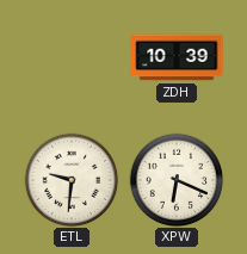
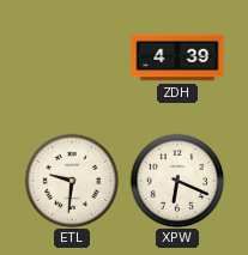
ZDH: 10:39 -> 4:39 (177, 57)
